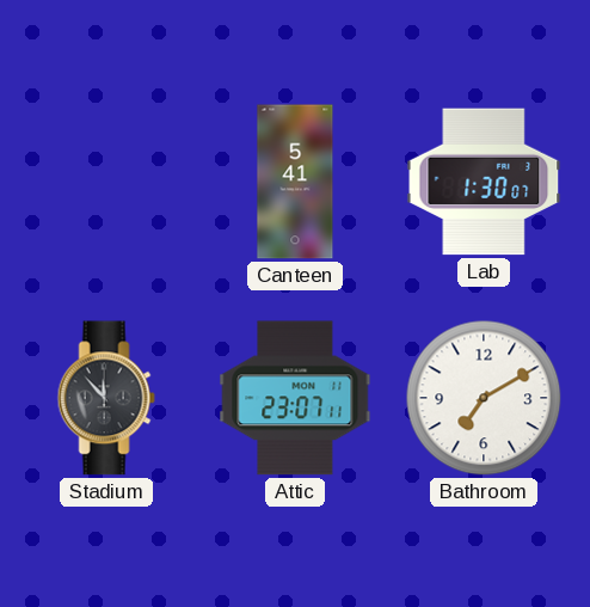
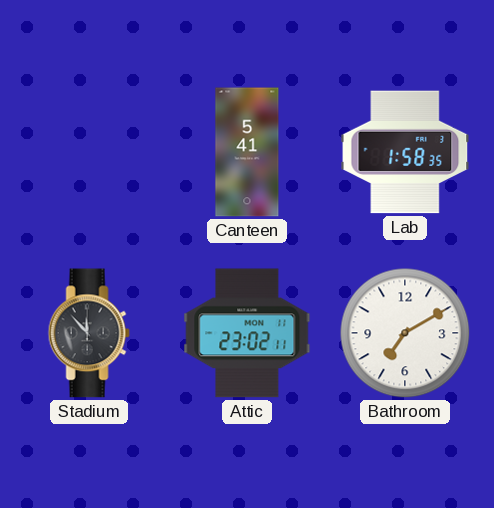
Lab: 1:30 -> 1:58 (405, 152)
Attic: 23:07 -> 23:02 (247, 333)
